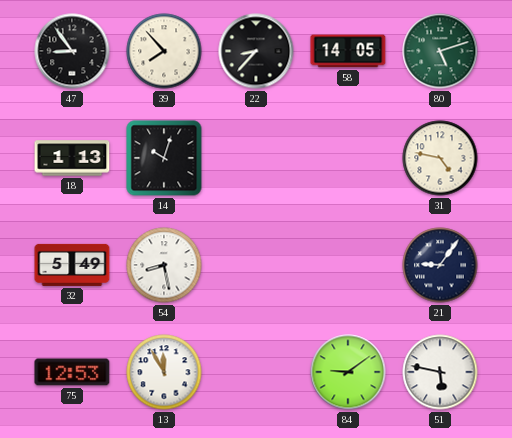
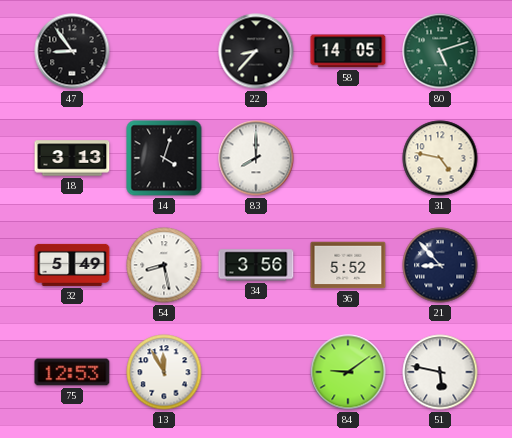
39: 7:53 -> none (164, 51)
18: 1:13 -> 3:13 (72, 158)
14: 10:03 -> 4:03 (164, 158)
83: none -> 8:00 (256, 158)
34: none -> 3:56 (256, 265)
36: none -> 5:52 (348, 265)
21: 9:06 -> 8:53 (440, 265)
